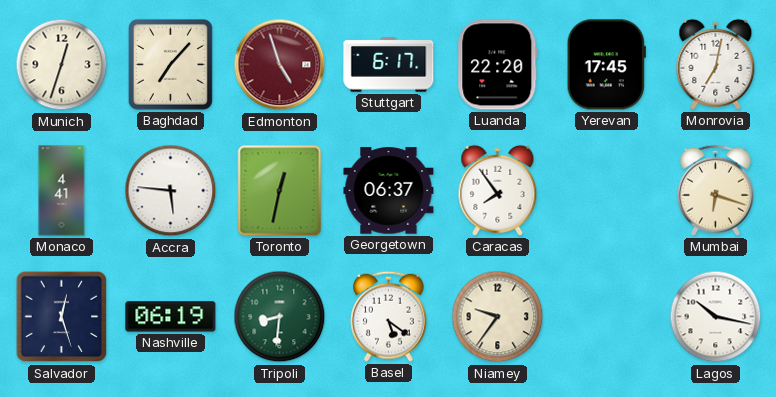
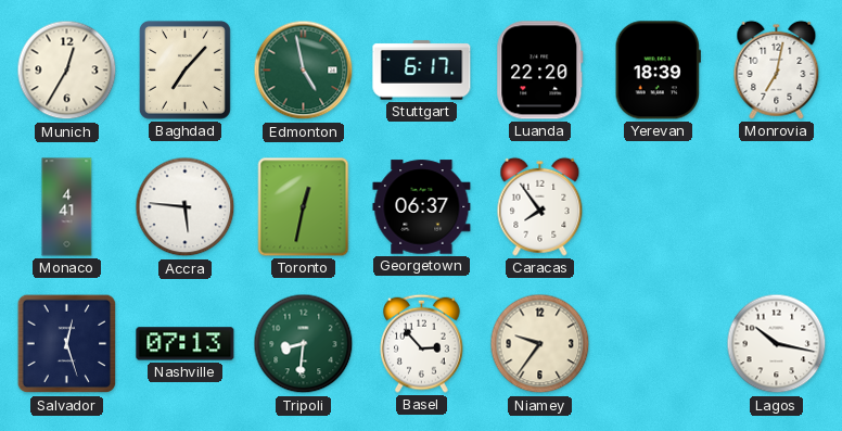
Munich: 12:33 -> 12:35 (67, 71)
Edmonton: 4:57 -> 4:58 (304, 71)
Edmonton dial: burgundy -> green (304, 71)
Yerevan: 17:45 -> 18:39 (658, 71)
Mumbai: 6:18 -> none (716, 190)
Nashville: 06:19 -> 07:13 (186, 344)
Basel: 5:21 -> 2:53 (422, 343)
